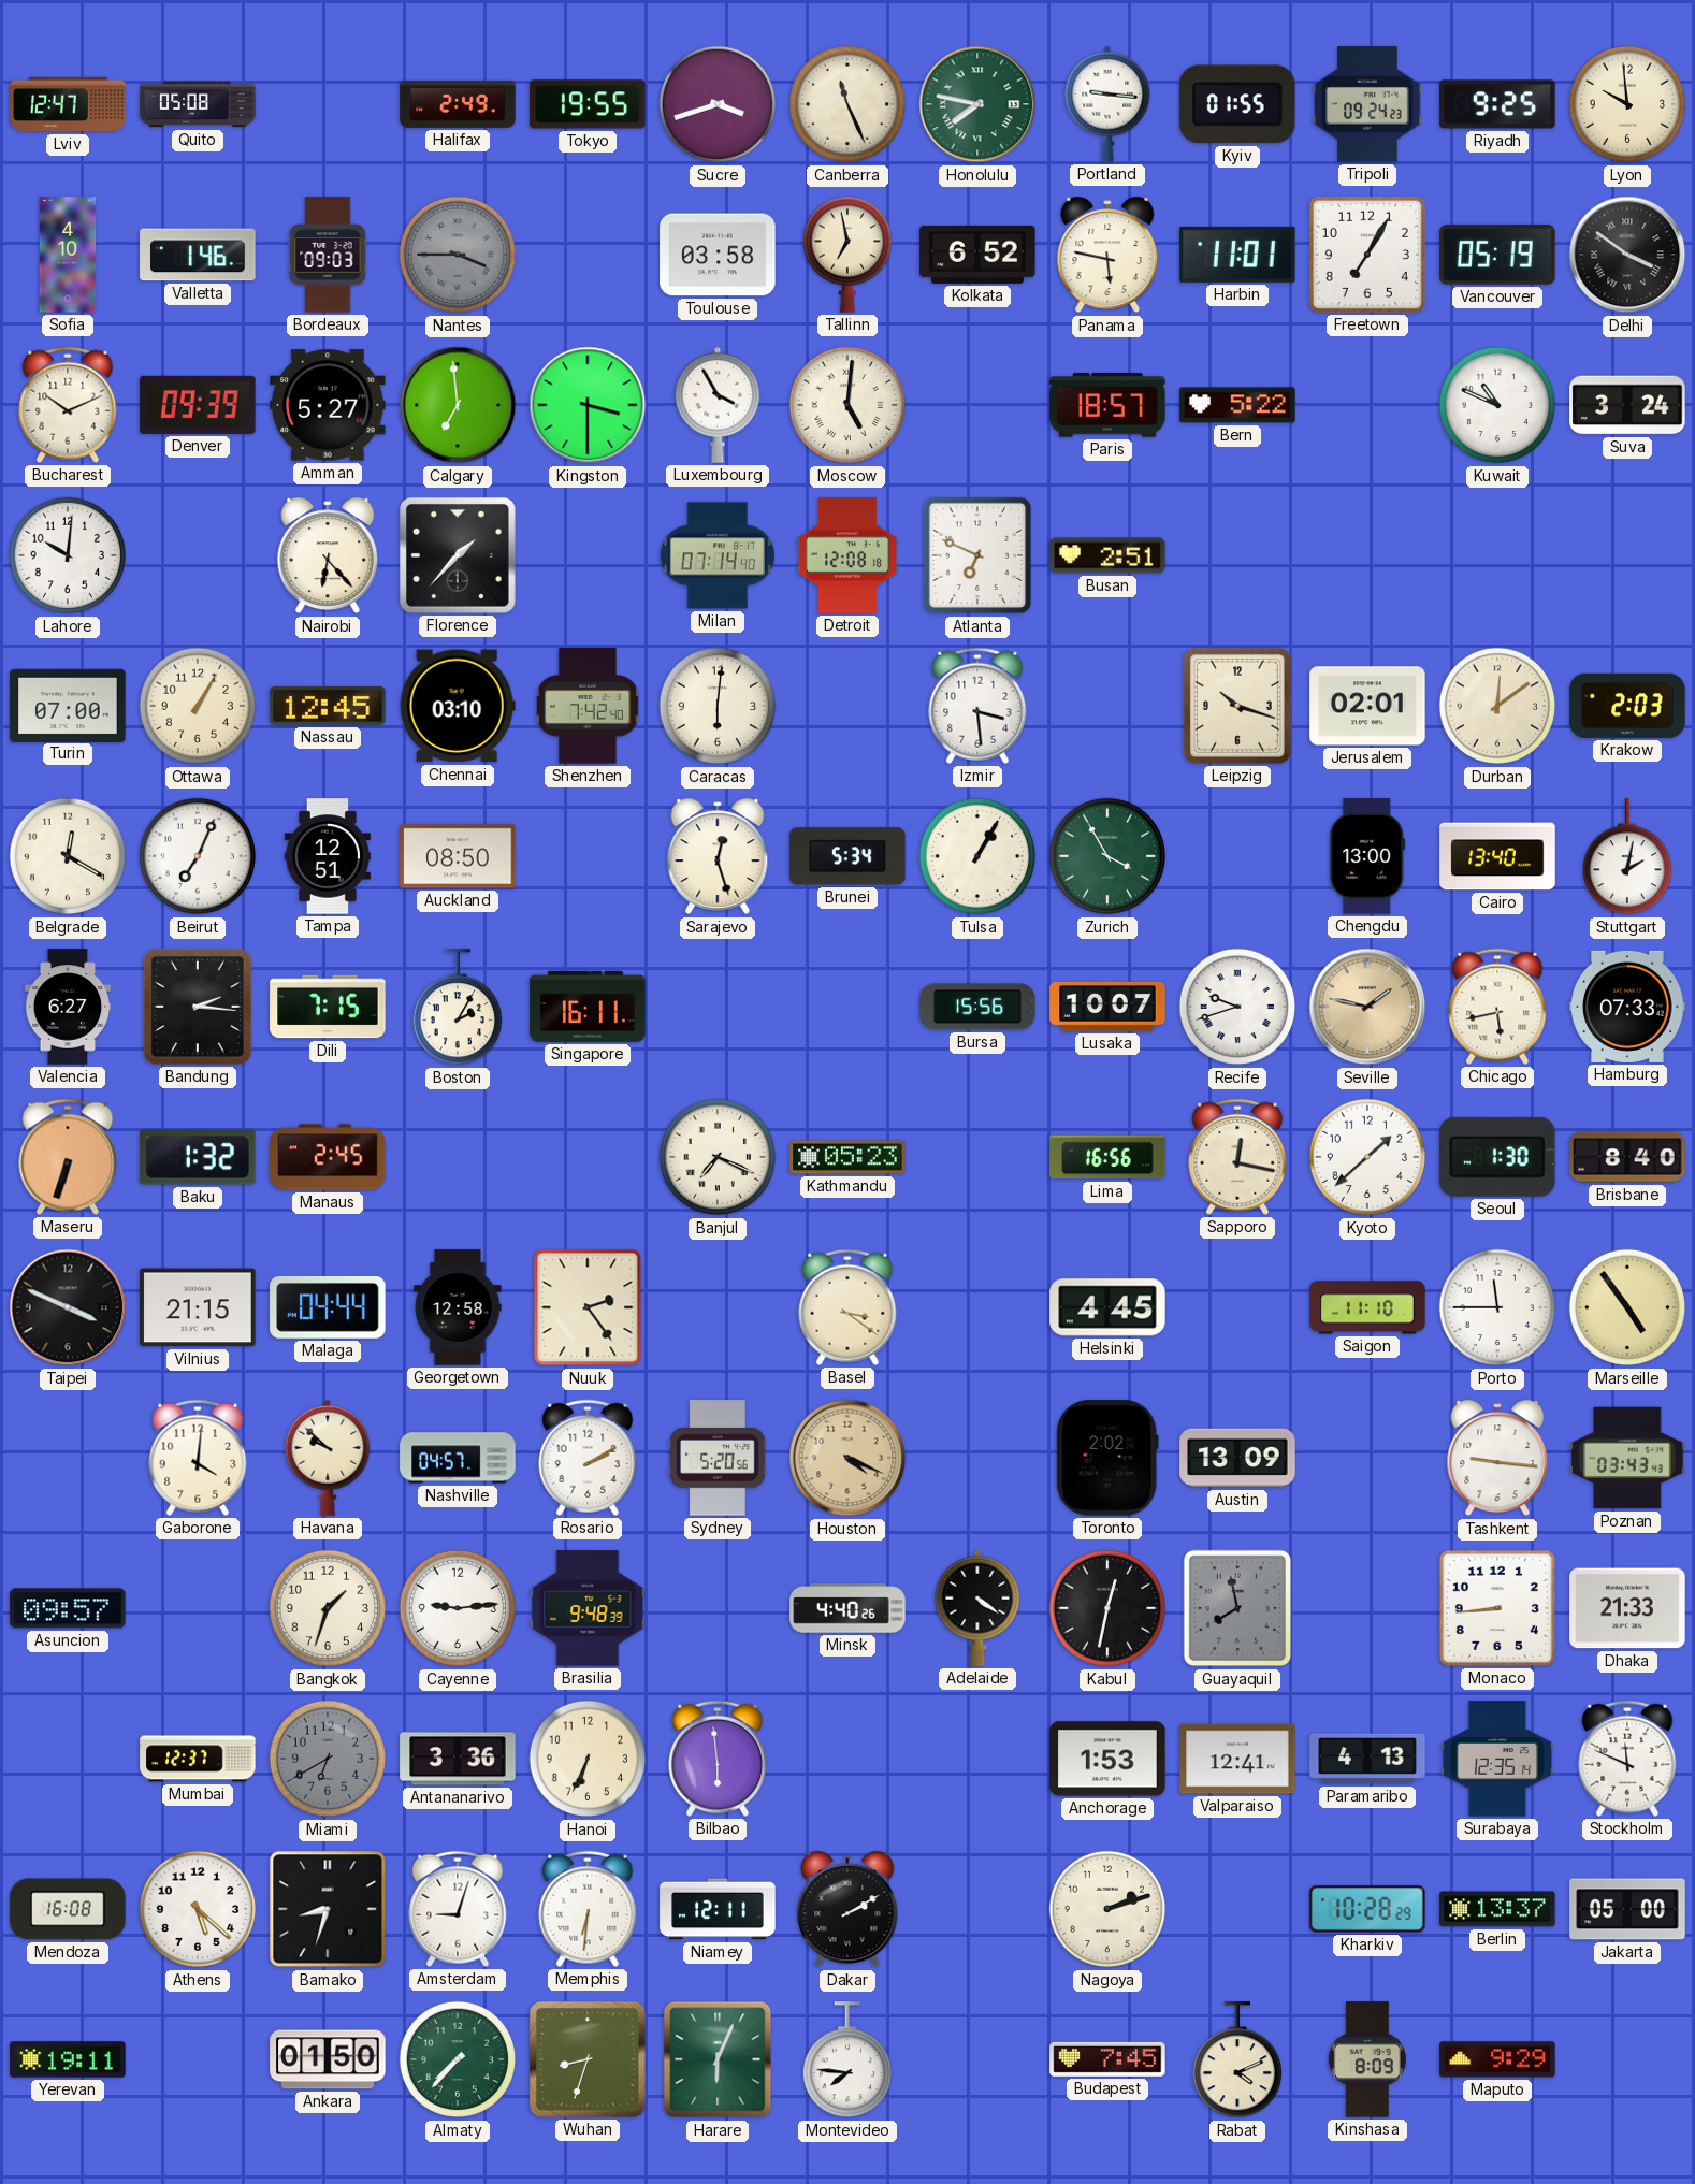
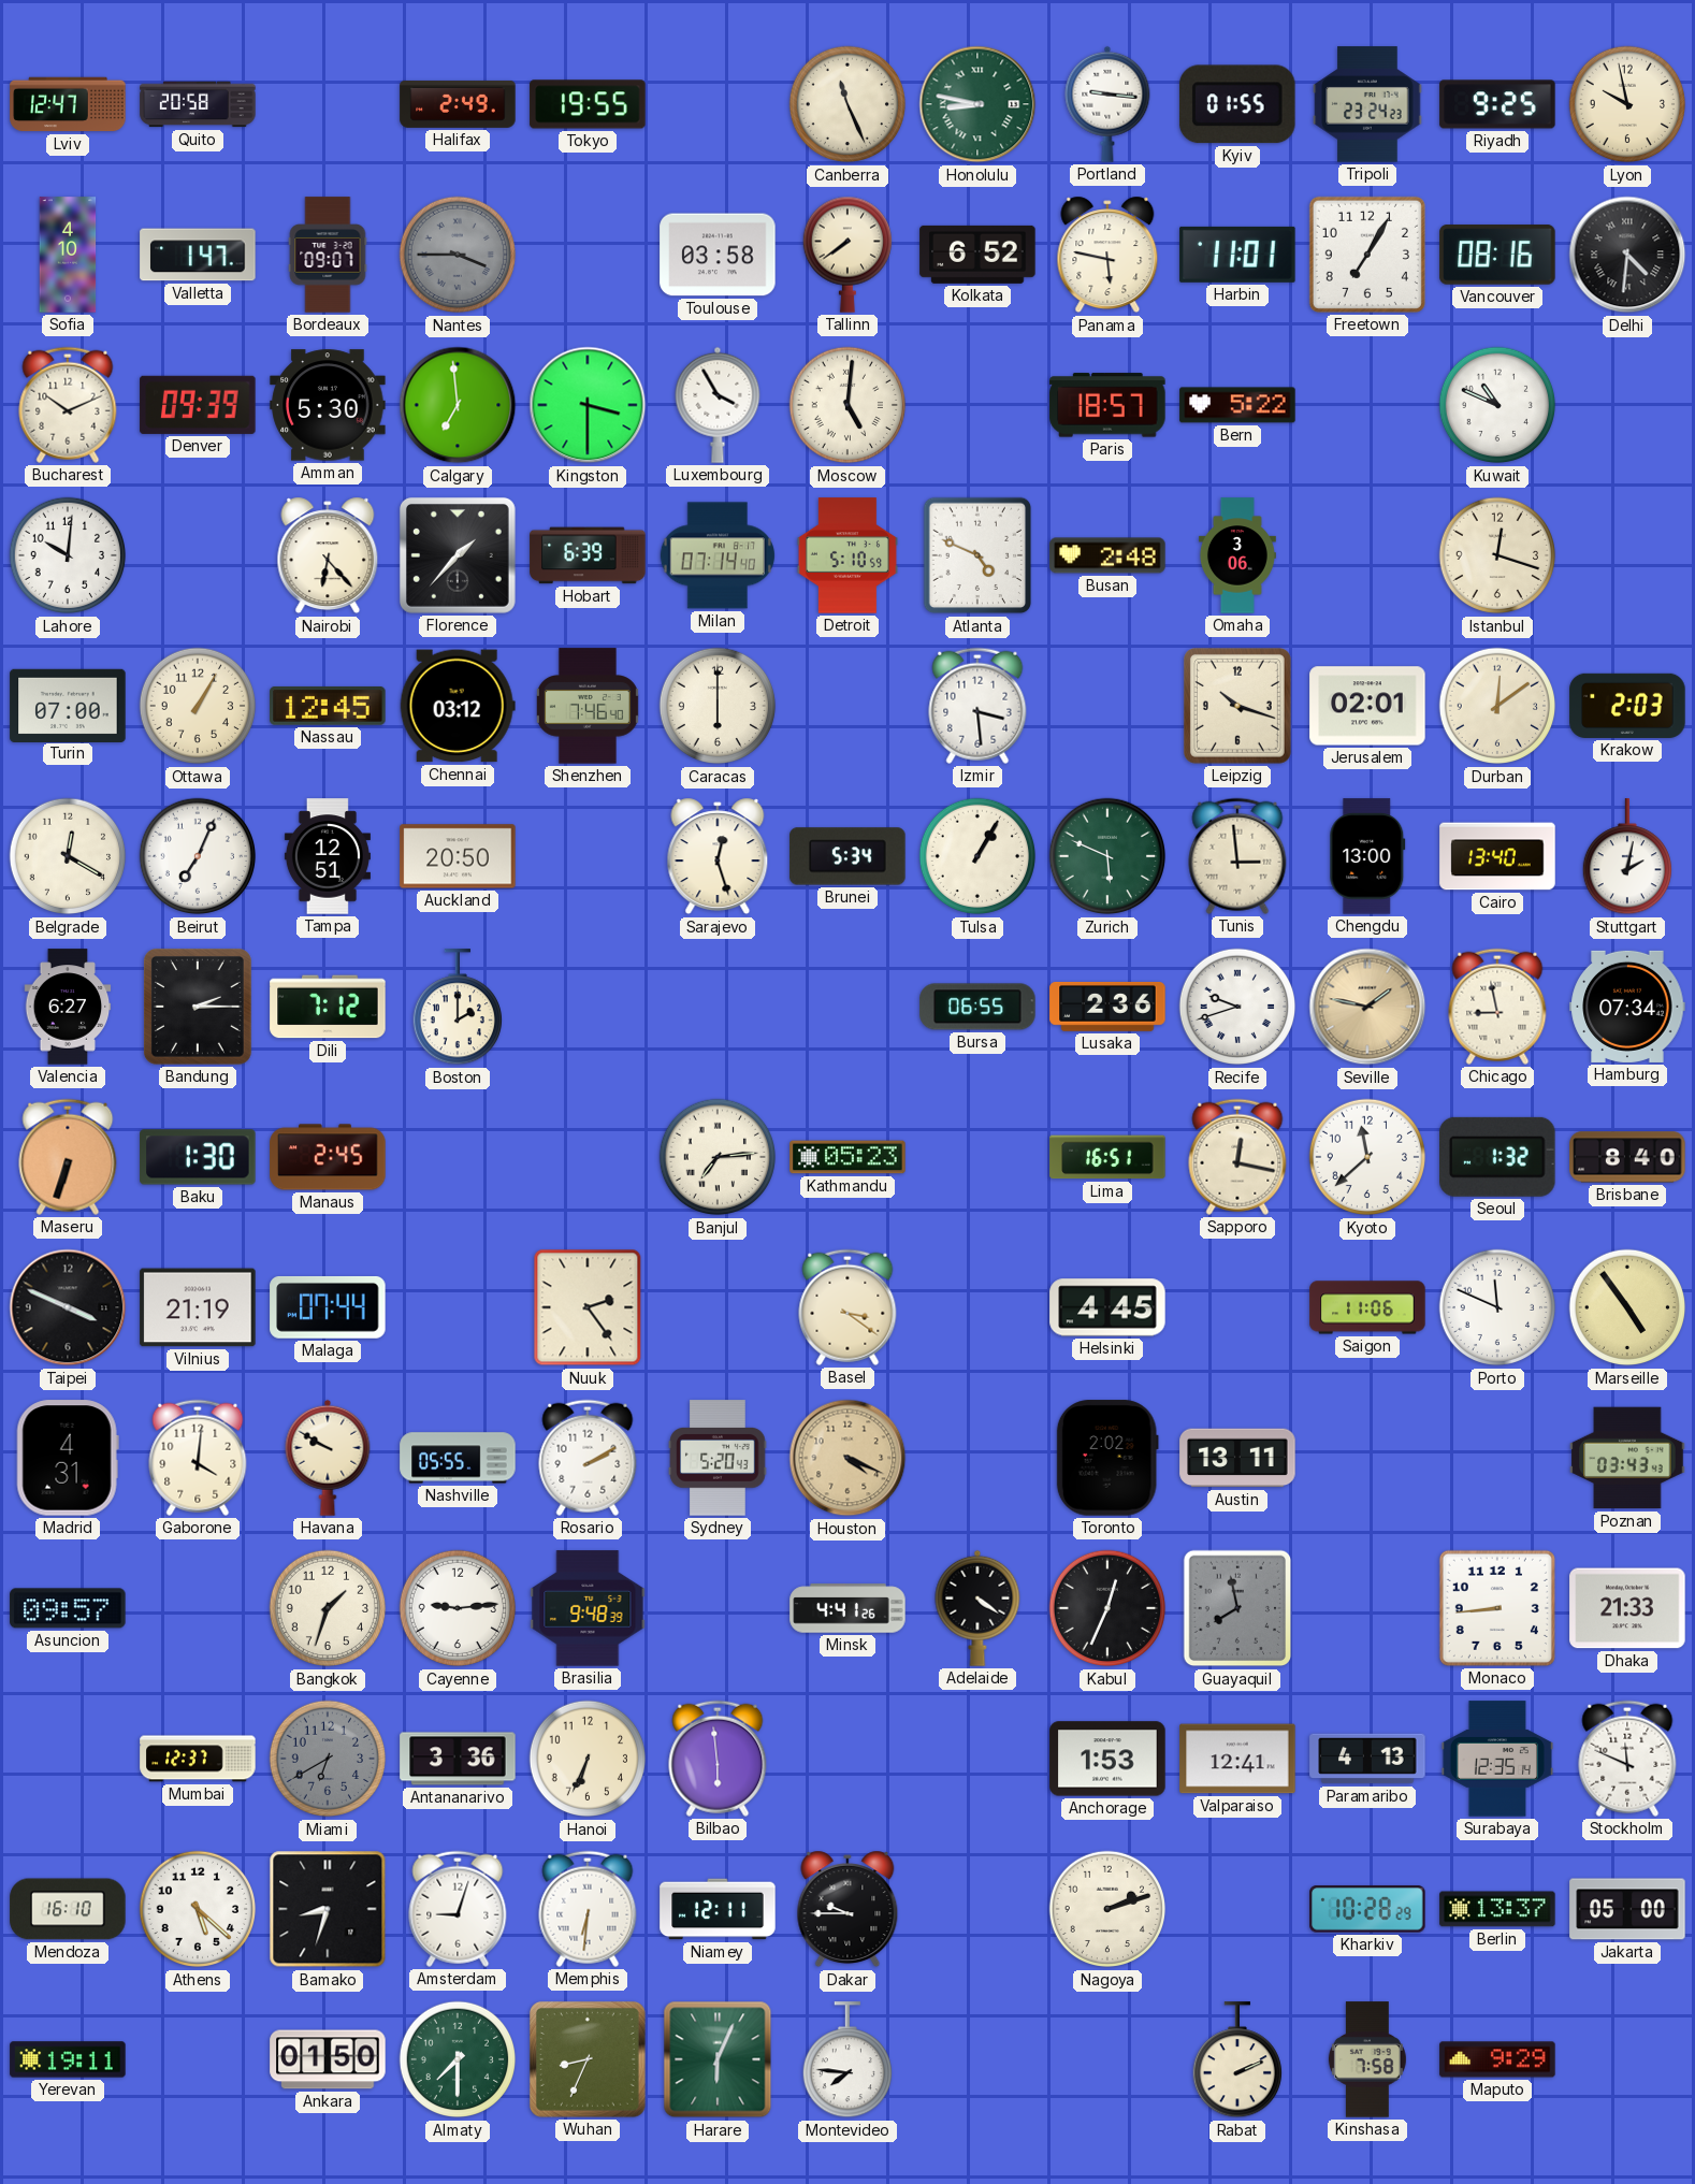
Quito: 05:08 -> 20:58 (198, 104)
Sucre: 3:42 -> none (718, 104)
Honolulu: 7:47 -> 8:47 (977, 104)
Tripoli: 09:24 -> 23:24 (1367, 104)
Lyon: 9:59 -> 9:58 (1627, 104)
Valletta: 1:46 -> 1:47 (198, 255)
Bordeaux: 09:03 -> 09:07 (328, 255)
Tallinn: 6:58 -> 7:39 (846, 255)
Vancouver: 05:19 -> 08:16 (1497, 255)
Delhi: 3:51 -> 4:31 (1627, 255)
Amman: 5:27 -> 5:30 (328, 405)
Suva: 3:24 -> none (1627, 405)
Hobart: none -> 6:39 (588, 555)
Detroit: 12:08 -> 5:10 (847, 555)
Atlanta: 6:49 -> 4:49 (977, 555)
Busan: 2:51 -> 2:48 (1107, 555)
Omaha: none -> 3:06 (1237, 555)
Istanbul: none -> 12:18 (1497, 555)
Chennai: 03:10 -> 03:12 (458, 706)
Shenzhen: 7:42 -> 7:46 (588, 706)
Caracas: 6:01 -> 6:00 (718, 706)
Auckland: 08:50 -> 20:50 (458, 856)
Zurich: 3:55 -> 5:49 (1107, 856)
Tunis: none -> 2:59 (1237, 856)
Bandung: 2:16 -> 2:15 (198, 1007)
Dili: 7:15 -> 7:12 (328, 1007)
Boston: 2:05 -> 2:00 (457, 1008)
Singapore: 16:11 -> none (588, 1007)
Bursa: 15:56 -> 06:55 (977, 1007)
Lusaka: 10:07 -> 2:36 (1107, 1007)
Chicago: 5:43 -> 8:58 (1497, 1007)
Hamburg: 07:33 -> 07:34 (1627, 1007)
Baku: 1:32 -> 1:30 (198, 1157)
Banjul: 7:19 -> 7:14 (718, 1157)
Lima: 16:56 -> 16:51 (1107, 1157)
Kyoto: 1:38 -> 11:38 (1367, 1157)
Seoul: 1:30 -> 1:32 (1497, 1157)
Vilnius: 21:15 -> 21:19 (198, 1307)
Malaga: 04:44 -> 07:44 (328, 1307)
Georgetown: 12:58 -> none (458, 1307)
Saigon: 11:10 -> 11:06 (1367, 1307)
Porto: 11:45 -> 11:49 (1497, 1307)
Madrid: none -> 4:31 (68, 1458)
Havana: 9:52 -> 9:50 (328, 1458)
Nashville: 04:57 -> 05:55 (458, 1458)
Sydney: 5:20:56 -> 5:20:43 (718, 1458)
Austin: 13:09 -> 13:11 (1237, 1458)
Tashkent: 9:16 -> none (1497, 1458)
Minsk: 4:40 -> 4:41 (847, 1608)
Kabul: 12:32 -> 12:34 (1107, 1608)
Mendoza: 16:08 -> 16:10 (68, 1909)
Dakar: 2:10 -> 9:45 (847, 1909)
Almaty: 7:37 -> 7:30 (458, 2059)
Wuhan: 8:33 -> 8:34 (588, 2059)
Budapest: 7:45 -> none (1107, 2059)
Rabat: 4:11 -> 2:11 (1236, 2060)
Kinshasa: 8:09 -> 7:58 (1367, 2059)
